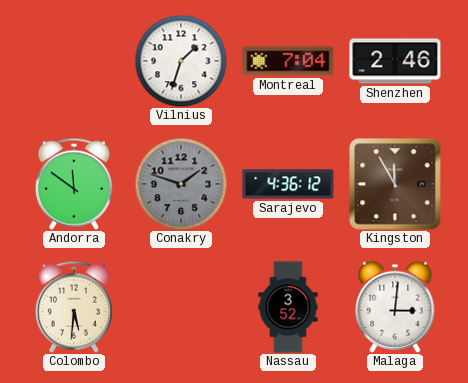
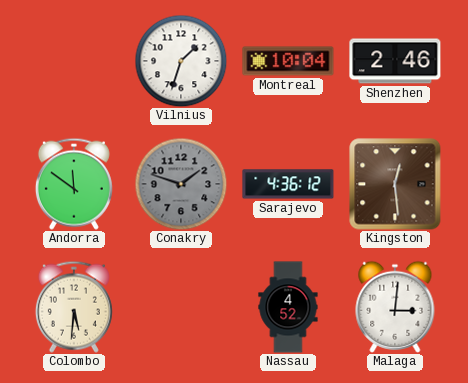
Montreal: 7:04 -> 10:04 (288, 61)
Kingston: 11:55 -> 12:29 (395, 184)
Nassau: 3:52 -> 4:52 (288, 307)
